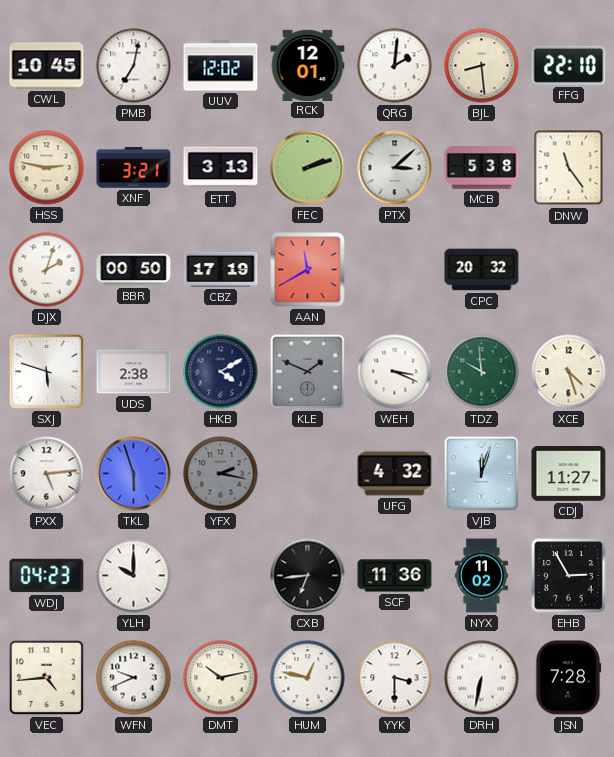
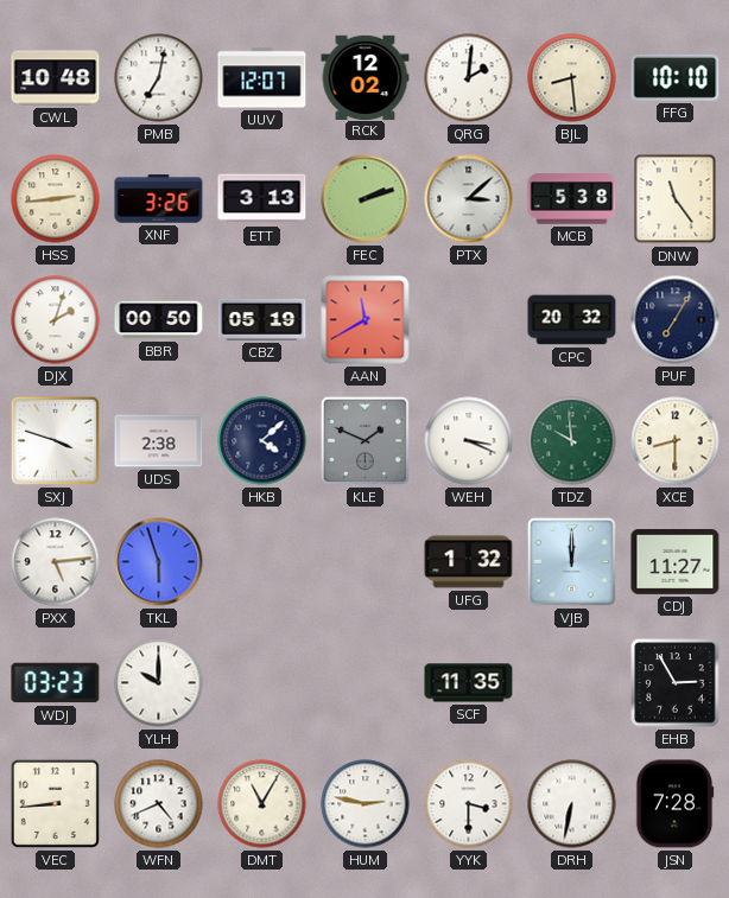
CWL: 10:45 -> 10:48 (56, 78)
UUV: 12:02 -> 12:07 (262, 78)
RCK: 12:01 -> 12:02 (366, 77)
FFG: 22:10 -> 10:10 (676, 77)
HSS: 2:47 -> 2:44 (56, 199)
XNF: 3:21 -> 3:26 (159, 199)
CBZ: 17:19 -> 05:19 (262, 319)
PUF: none -> 7:05 (676, 320)
SXJ: 5:48 -> 3:48 (55, 440)
HKB: 4:10 -> 4:08 (262, 441)
XCE: 4:27 -> 8:30 (676, 441)
YFX: 2:17 -> none (221, 474)
UFG: 4:32 -> 1:32 (469, 562)
VJB: 12:03 -> 12:00 (571, 561)
WDJ: 04:23 -> 03:23 (56, 683)
CXB: 6:44 -> none (308, 576)
SCF: 11:36 -> 11:35 (469, 683)
NYX: 11:02 -> none (481, 576)
VEC: 4:44 -> 8:44 (55, 803)
WFN: 9:41 -> 4:41 (159, 804)
DMT: 10:13 -> 11:05 (262, 804)
HUM: 12:47 -> 2:47 (366, 804)
